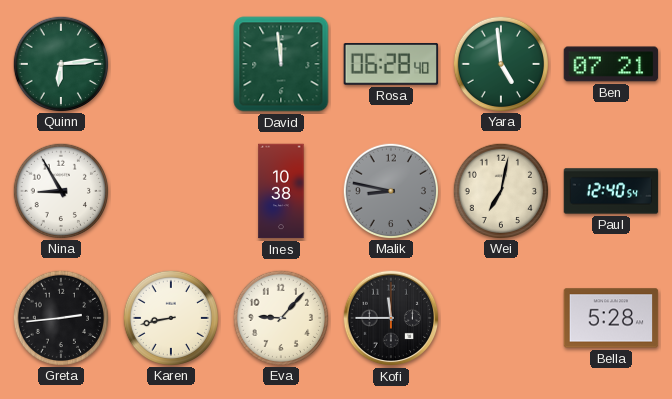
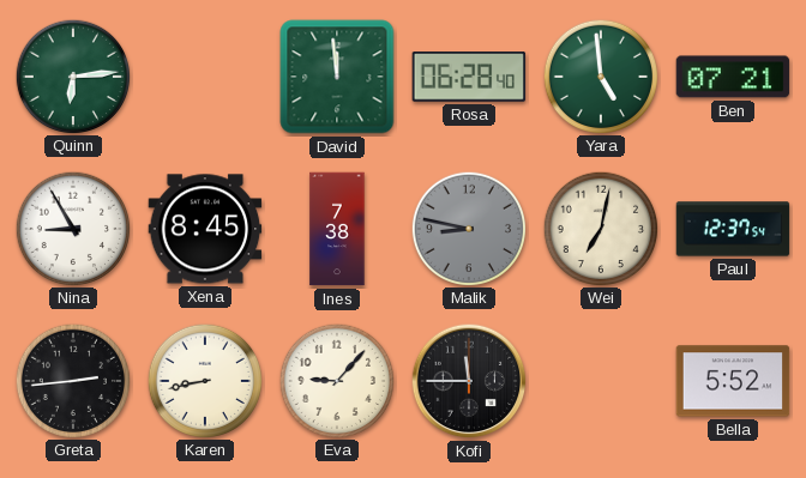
Xena: none -> 8:45 (205, 229)
Ines: 10:38 -> 7:38 (337, 229)
Paul: 12:40 -> 12:37 (733, 229)
Bella: 5:28 -> 5:52 (733, 381)
